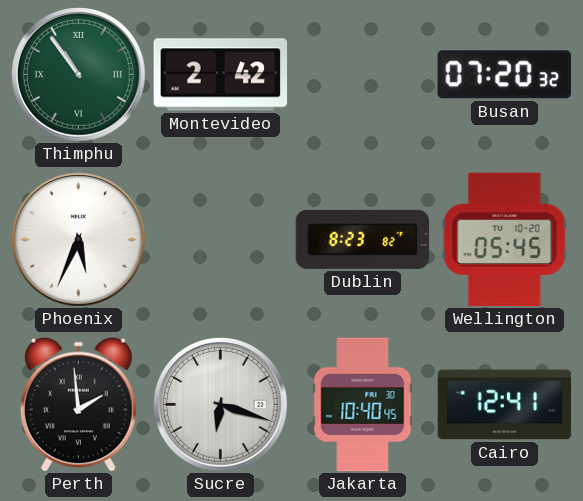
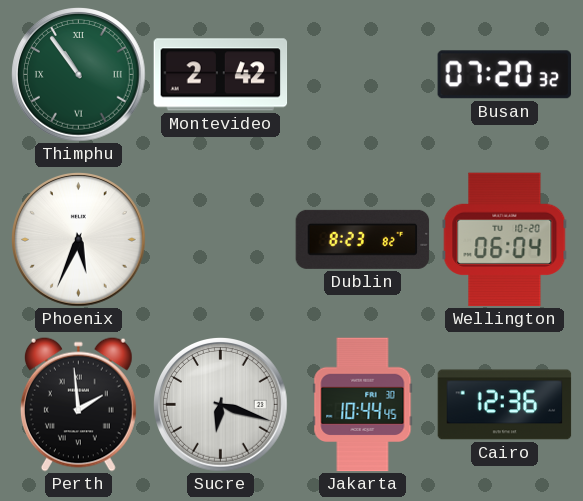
Wellington: 05:45 -> 06:04 (505, 240)
Jakarta: 10:40 -> 10:44 (363, 405)
Cairo: 12:41 -> 12:36 (505, 405)
